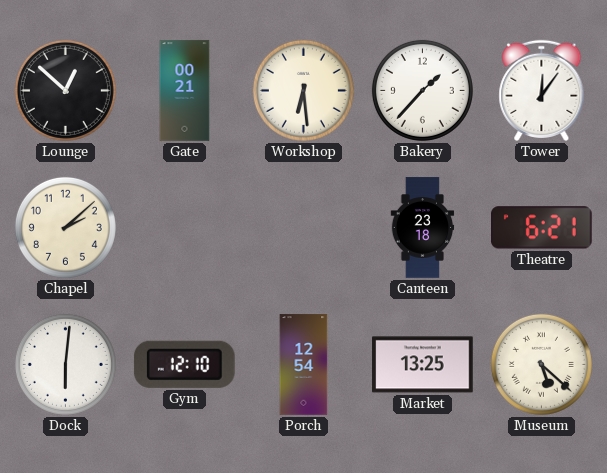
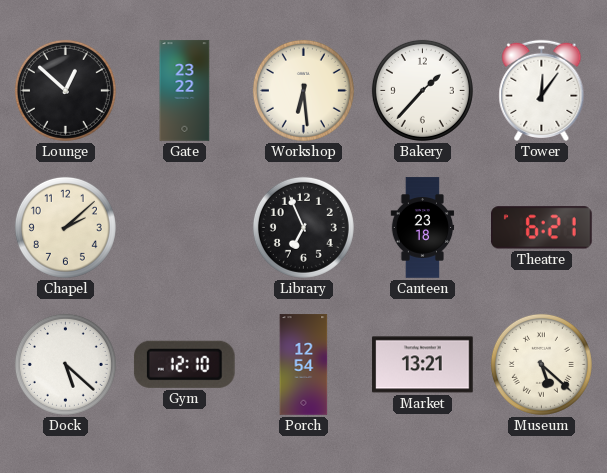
Gate: 00:21 -> 23:22 (185, 91)
Library: none -> 6:56 (303, 227)
Dock: 6:01 -> 5:22 (65, 364)
Market: 13:25 -> 13:21 (423, 365)
